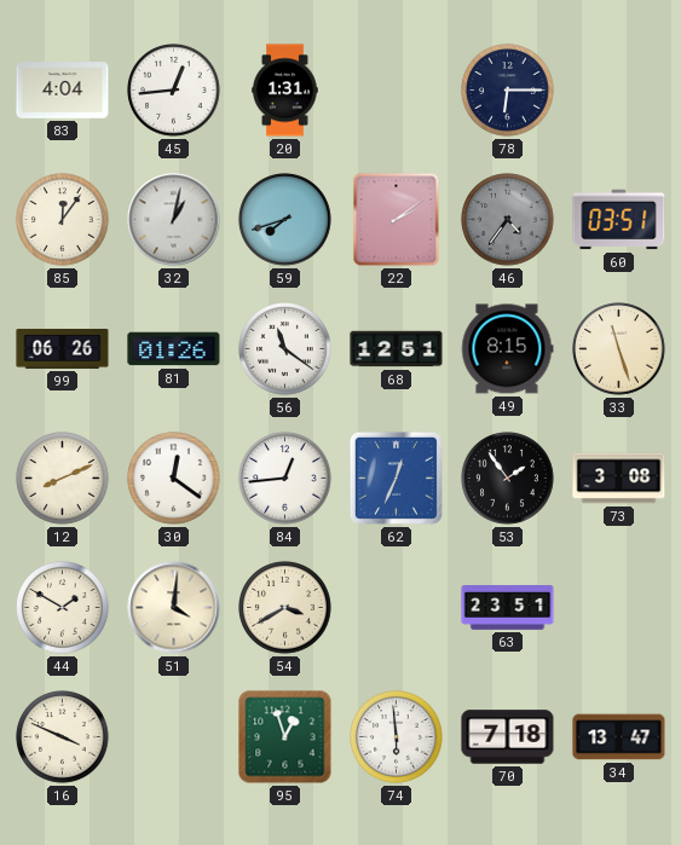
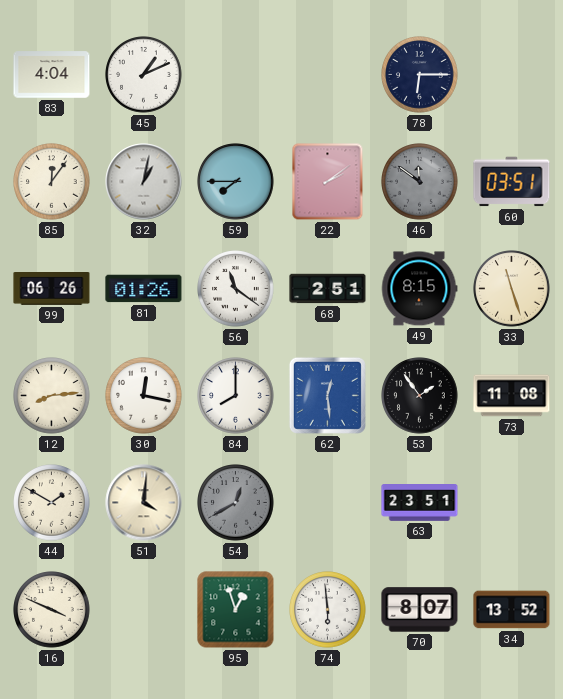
45: 12:44 -> 1:11 (144, 75)
20: 1:31 -> none (285, 91)
59: 7:42 -> 7:45 (236, 182)
46: 4:36 -> 11:51 (420, 182)
68: 12:51 -> 2:51 (328, 289)
12: 8:11 -> 8:14 (52, 396)
30: 12:21 -> 12:17 (144, 396)
84: 12:44 -> 8:00 (236, 396)
62: 12:34 -> 12:29 (327, 395)
73: 3:08 -> 11:08 (512, 396)
54: 3:40 -> 12:40 (236, 503)
54 dial: cream -> grey (236, 503)
70: 7:18 -> 8:07 (420, 610)
34: 13:47 -> 13:52 (512, 610)
